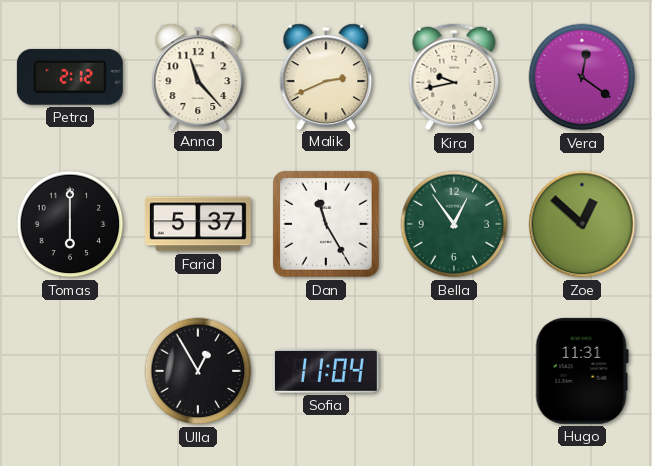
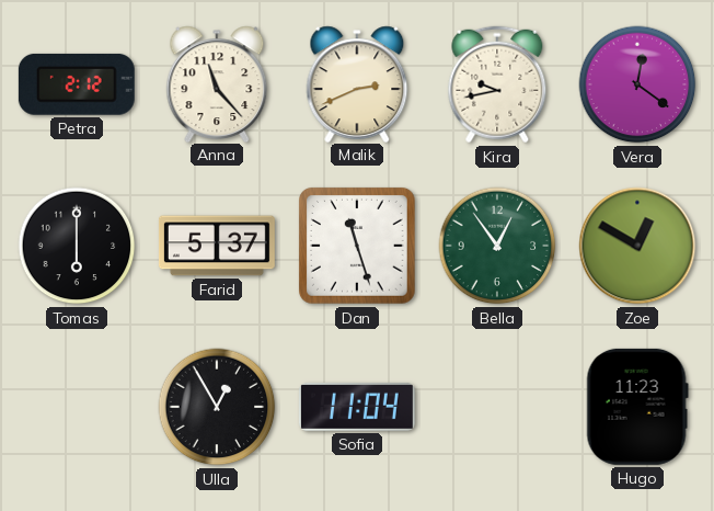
Dan: 11:25 -> 11:27 (357, 246)
Zoe: 12:52 -> 12:50 (637, 246)
Hugo: 11:31 -> 11:23 (637, 407)
